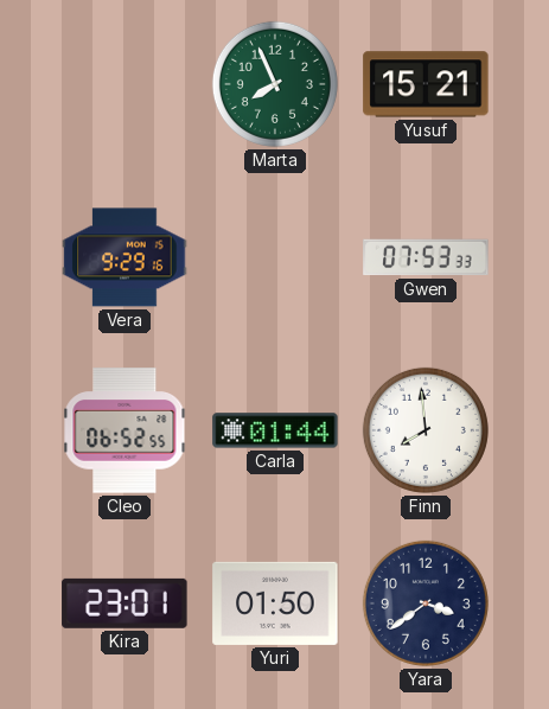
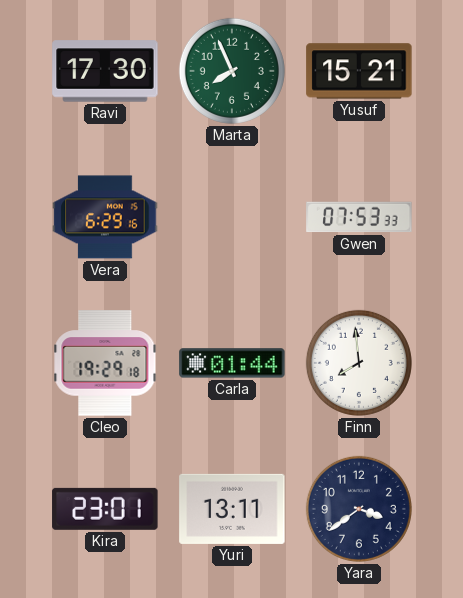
Ravi: none -> 17:30 (105, 71)
Vera: 9:29 -> 6:29 (105, 217)
Cleo: 06:52 -> 19:29 (105, 363)
Yuri: 01:50 -> 13:11 (232, 509)
